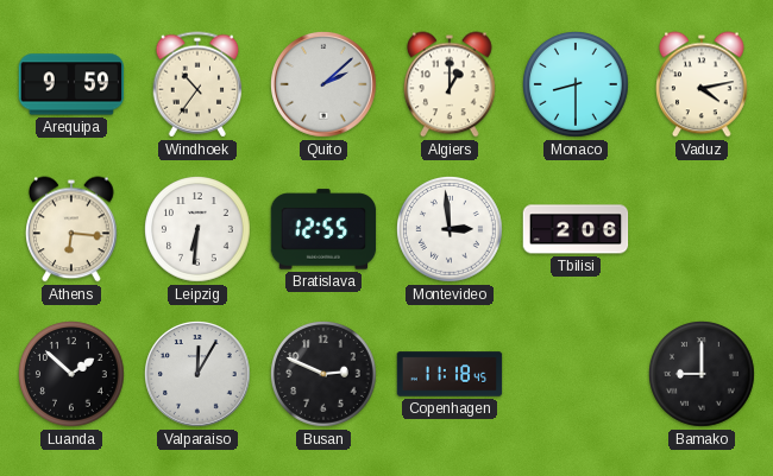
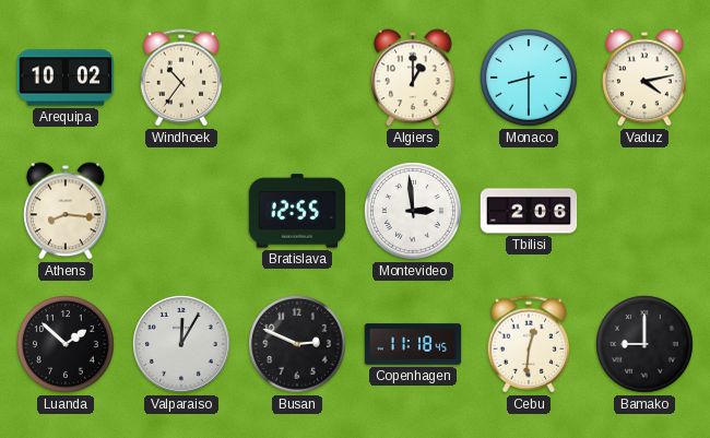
Arequipa: 9:59 -> 10:02 (66, 78)
Quito: 2:08 -> none (325, 85)
Athens: 6:16 -> 8:16 (67, 211)
Leipzig: 6:31 -> none (199, 230)
Cebu: none -> 12:31 (529, 344)
